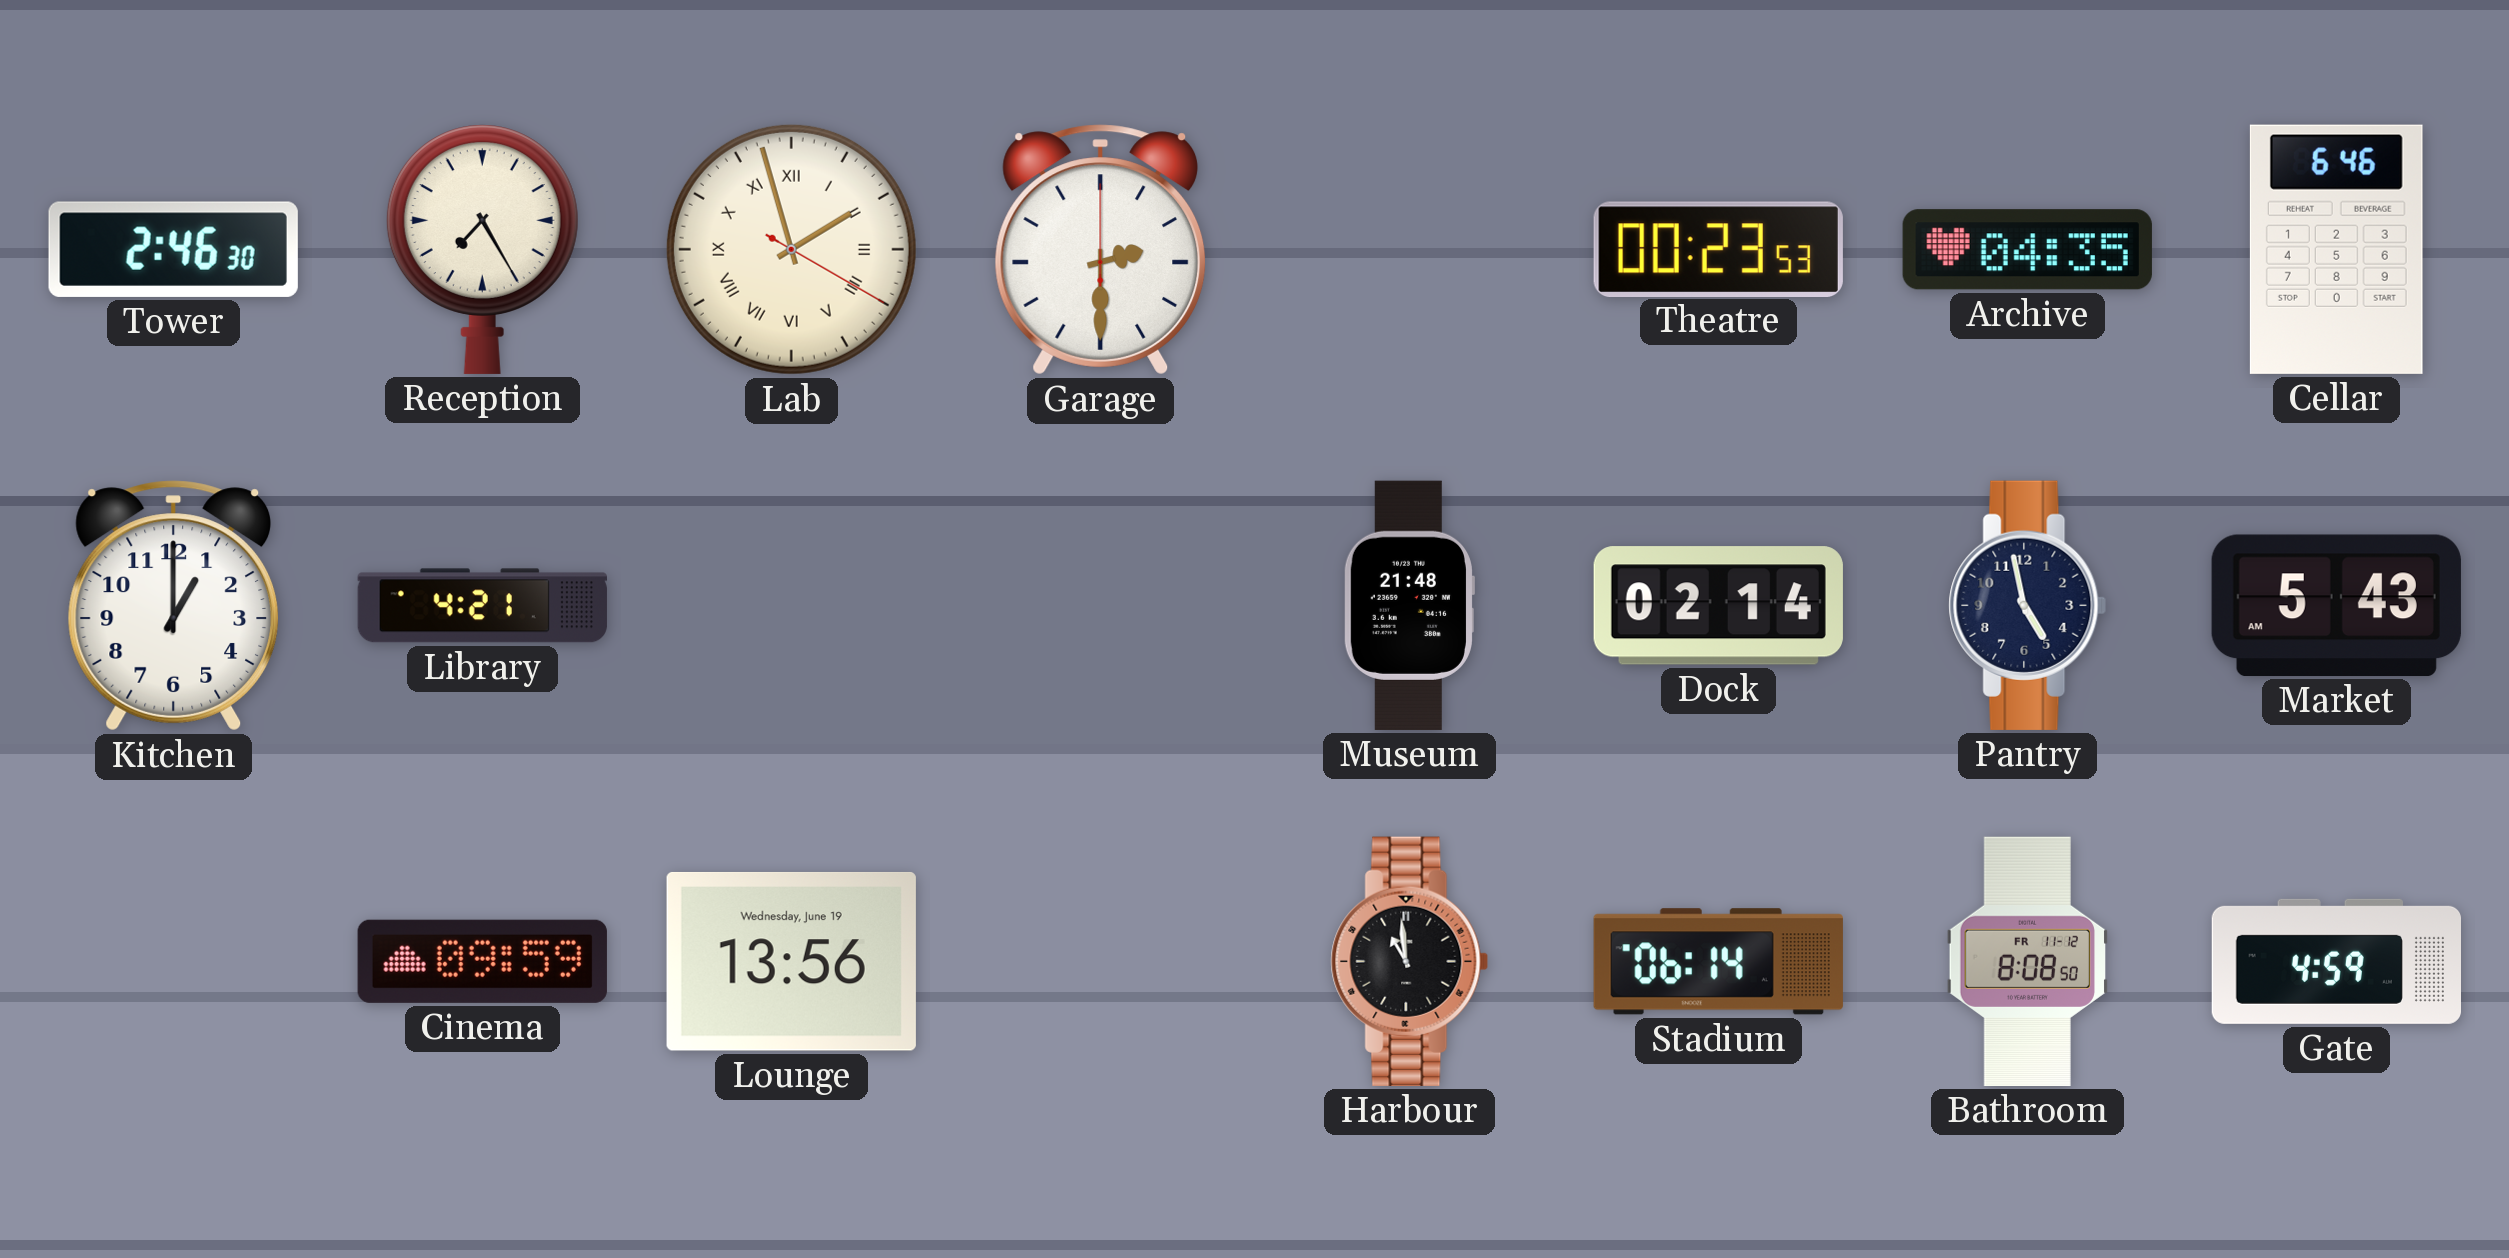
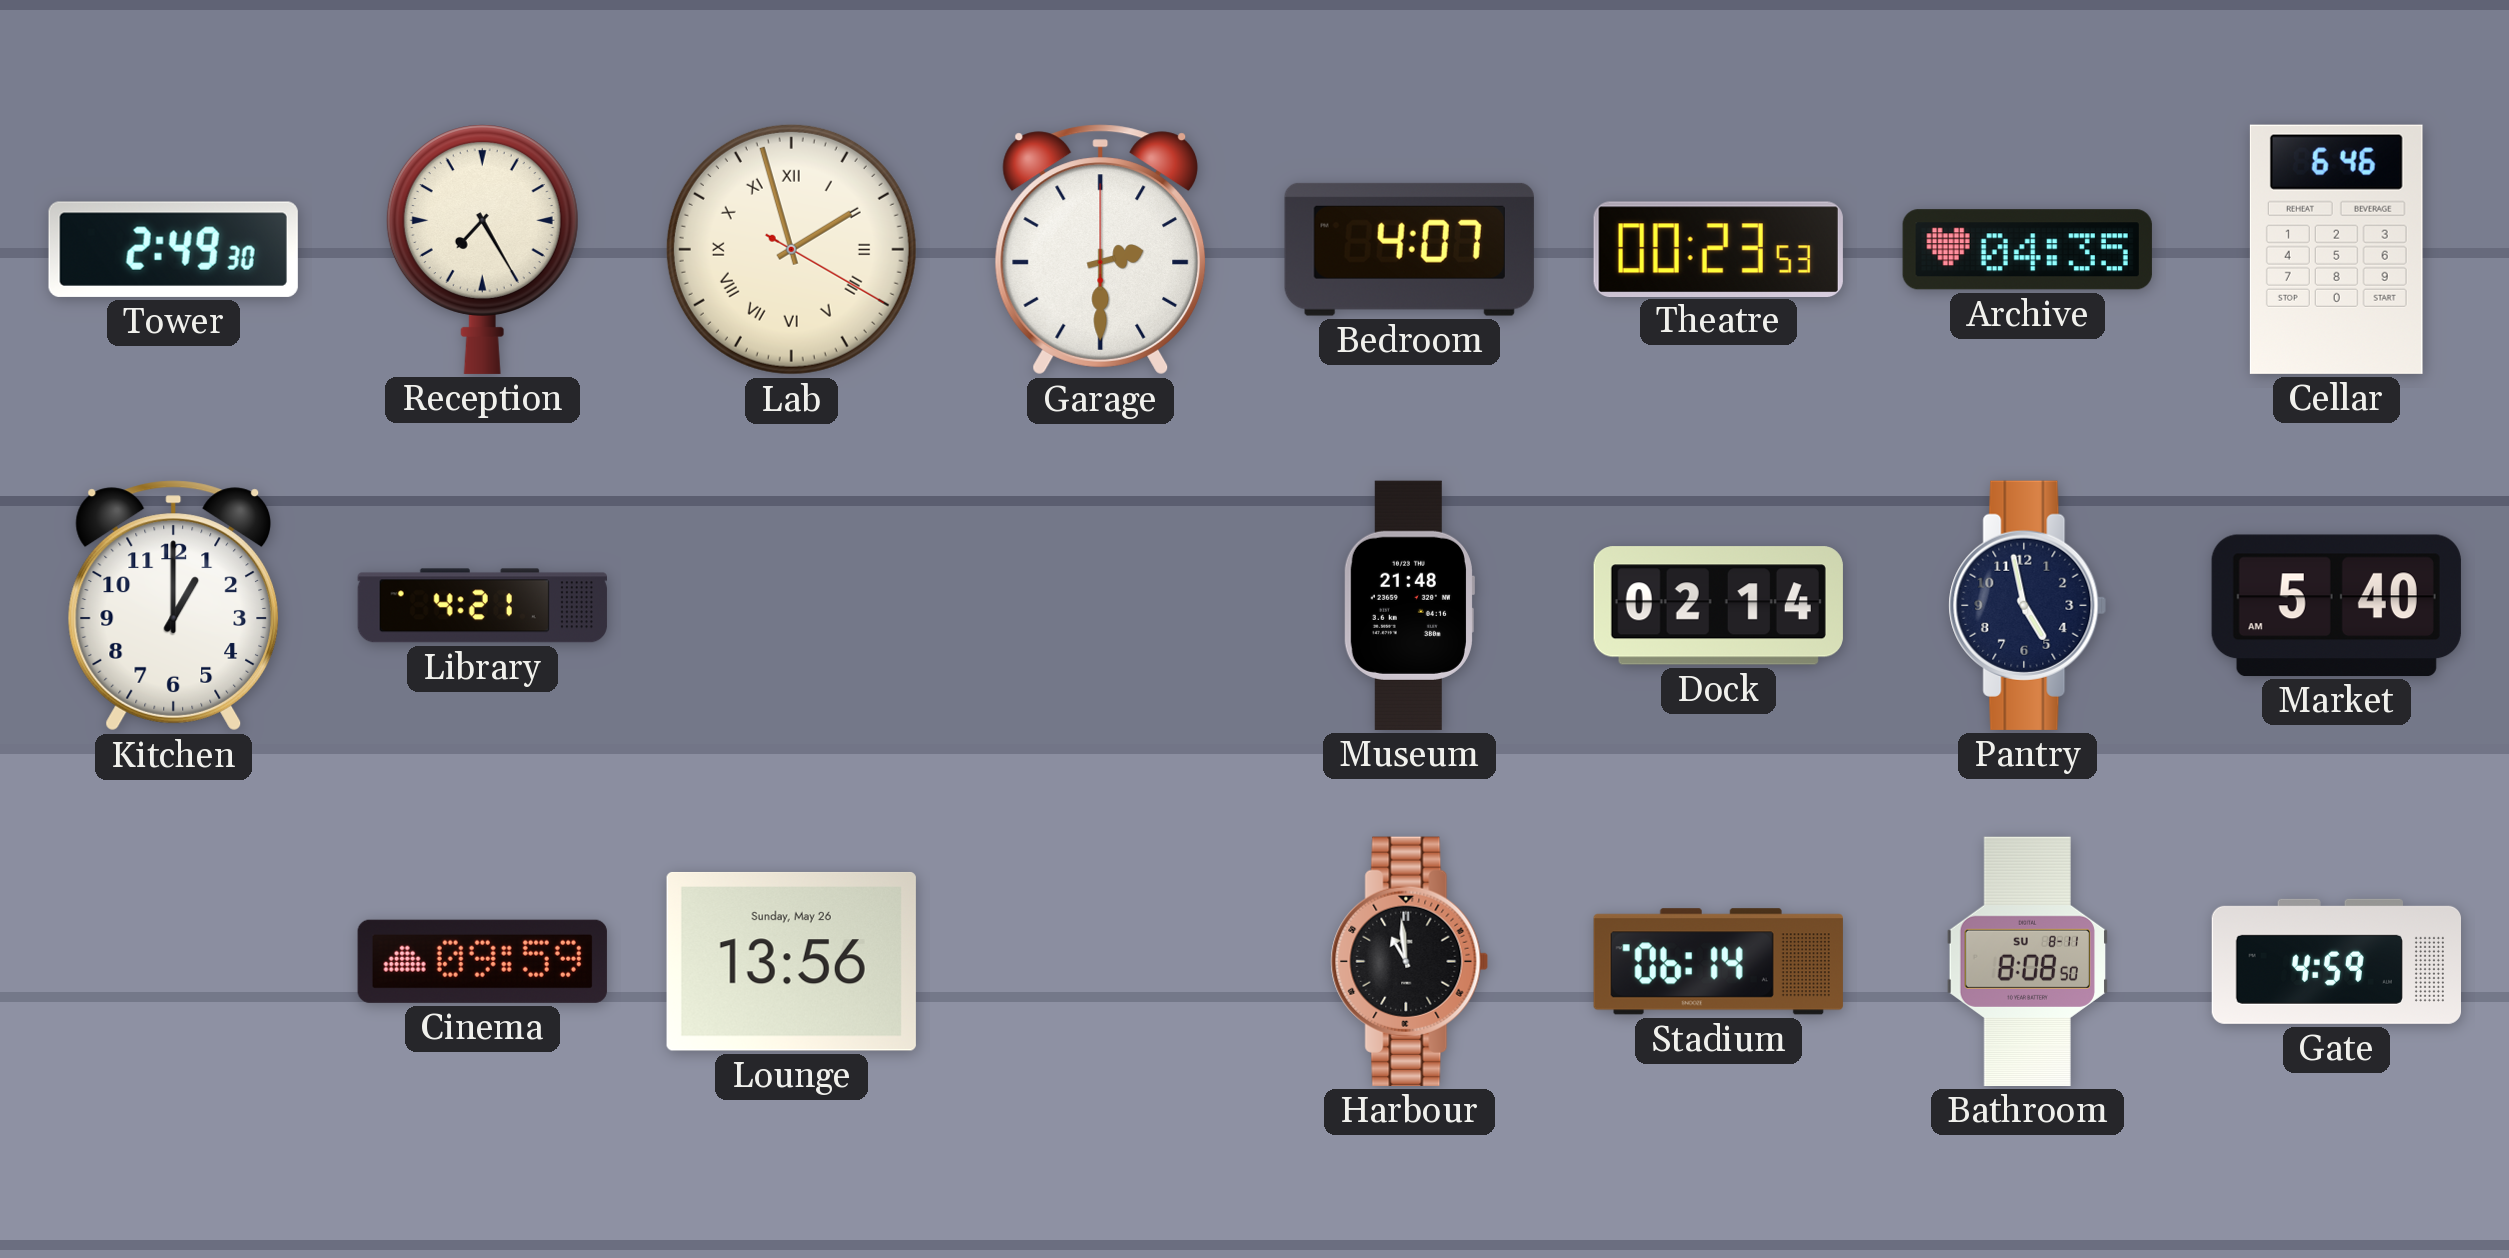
Tower: 2:46 -> 2:49 (173, 249)
Bedroom: none -> 4:07 (1409, 249)
Market: 5:43 -> 5:40 (2336, 605)
Lounge date: Wednesday, June 19 -> Sunday, May 26 (791, 961)
Bathroom date: FR 11-12 -> SU 8-11 (2027, 961)
